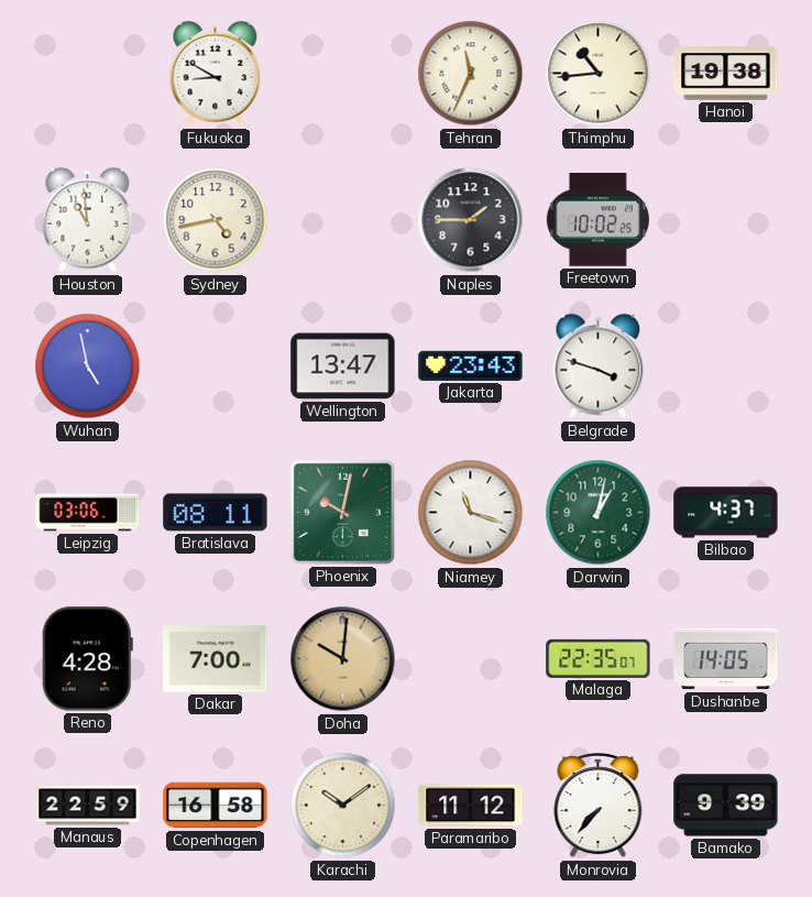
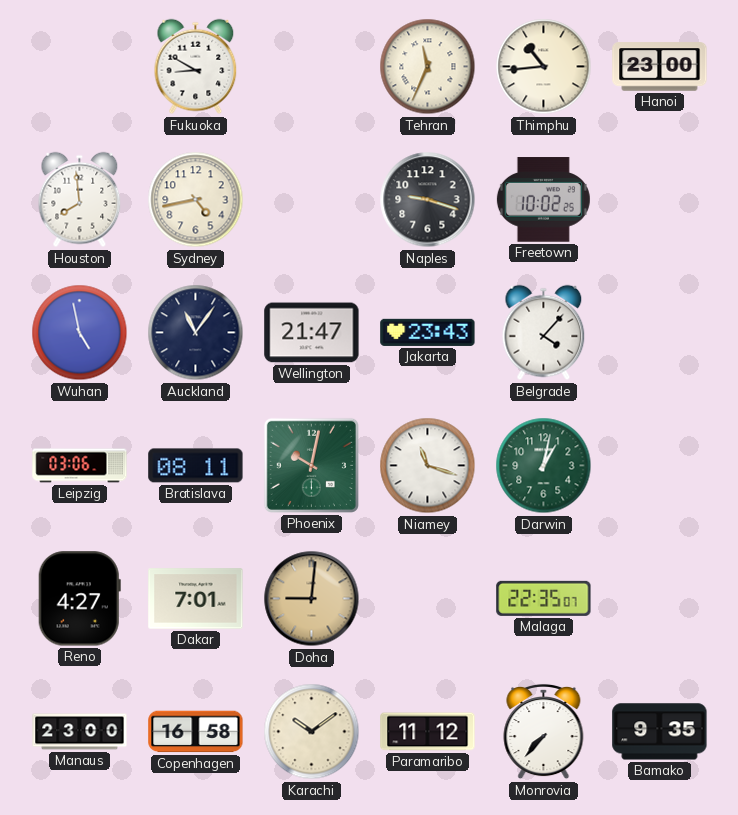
Hanoi: 19:38 -> 23:00 (660, 67)
Houston: 10:59 -> 7:59 (80, 200)
Naples: 1:45 -> 9:18 (428, 200)
Auckland: none -> 11:06 (196, 333)
Wellington: 13:47 -> 21:47 (312, 333)
Belgrade: 3:48 -> 4:07 (544, 333)
Bilbao: 4:37 -> none (726, 513)
Reno: 4:28 -> 4:27 (79, 599)
Dakar: 7:00 -> 7:01 (196, 599)
Doha: 10:01 -> 9:01 (312, 599)
Dushanbe: 14:05 -> none (726, 659)
Manaus: 22:59 -> 23:00 (80, 732)
Bamako: 9:39 -> 9:35 (660, 732)
